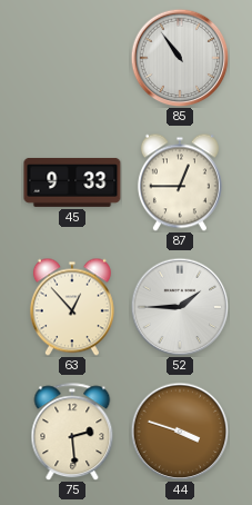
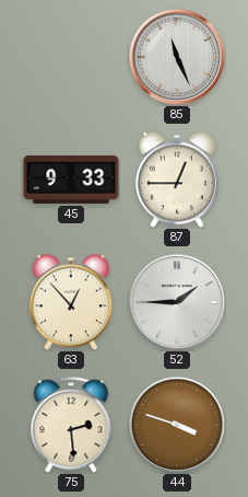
85: 10:54 -> 11:26 (177, 57)
